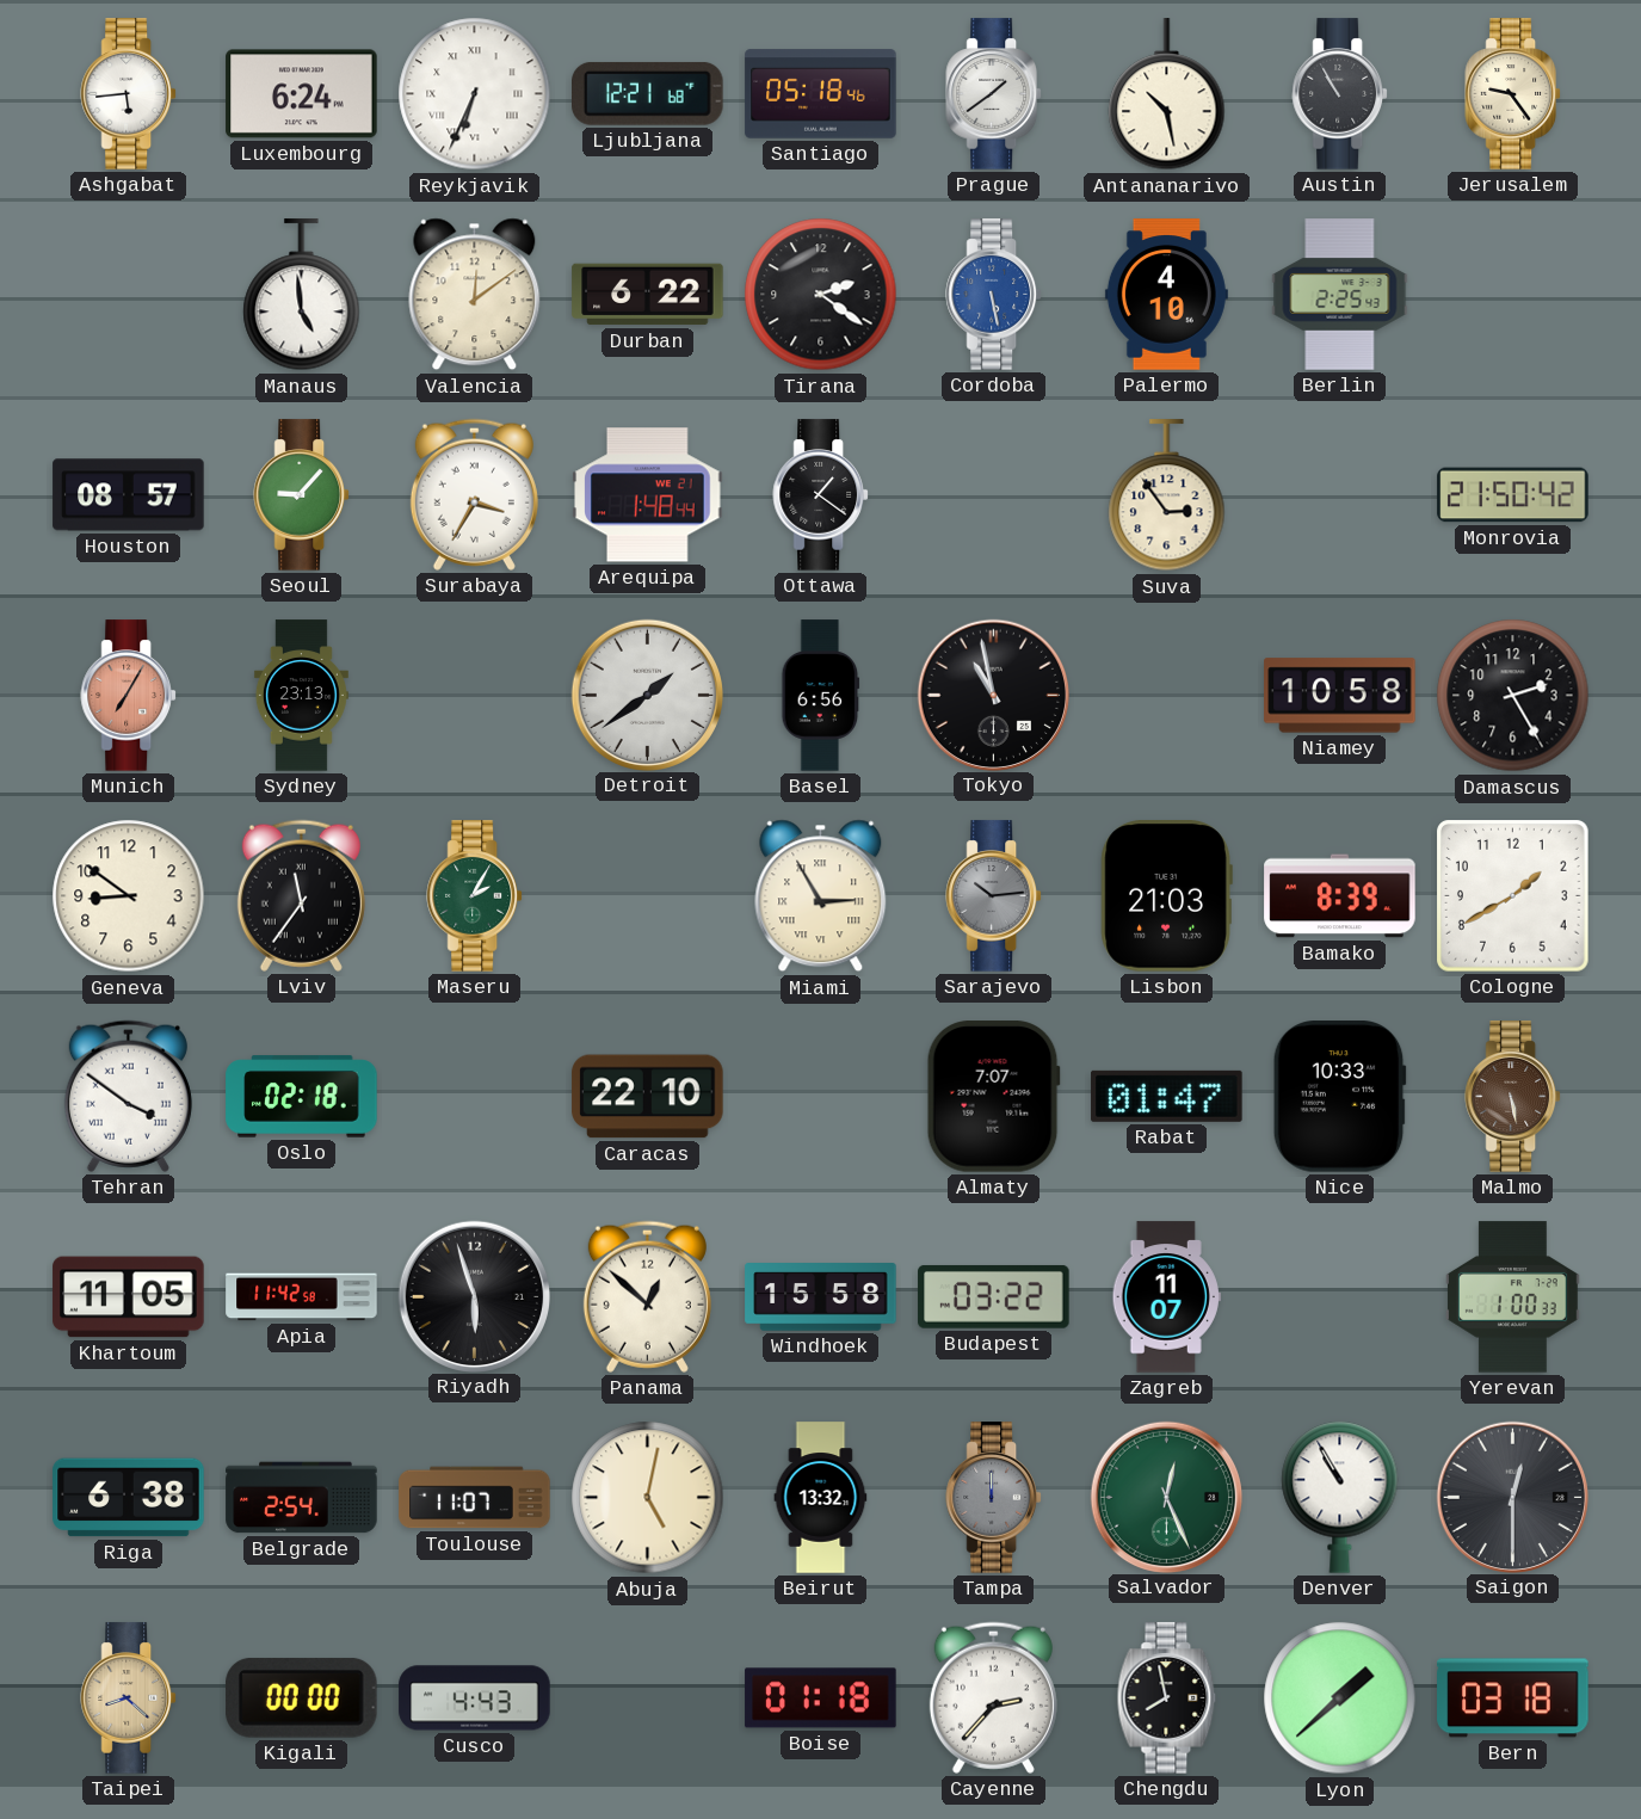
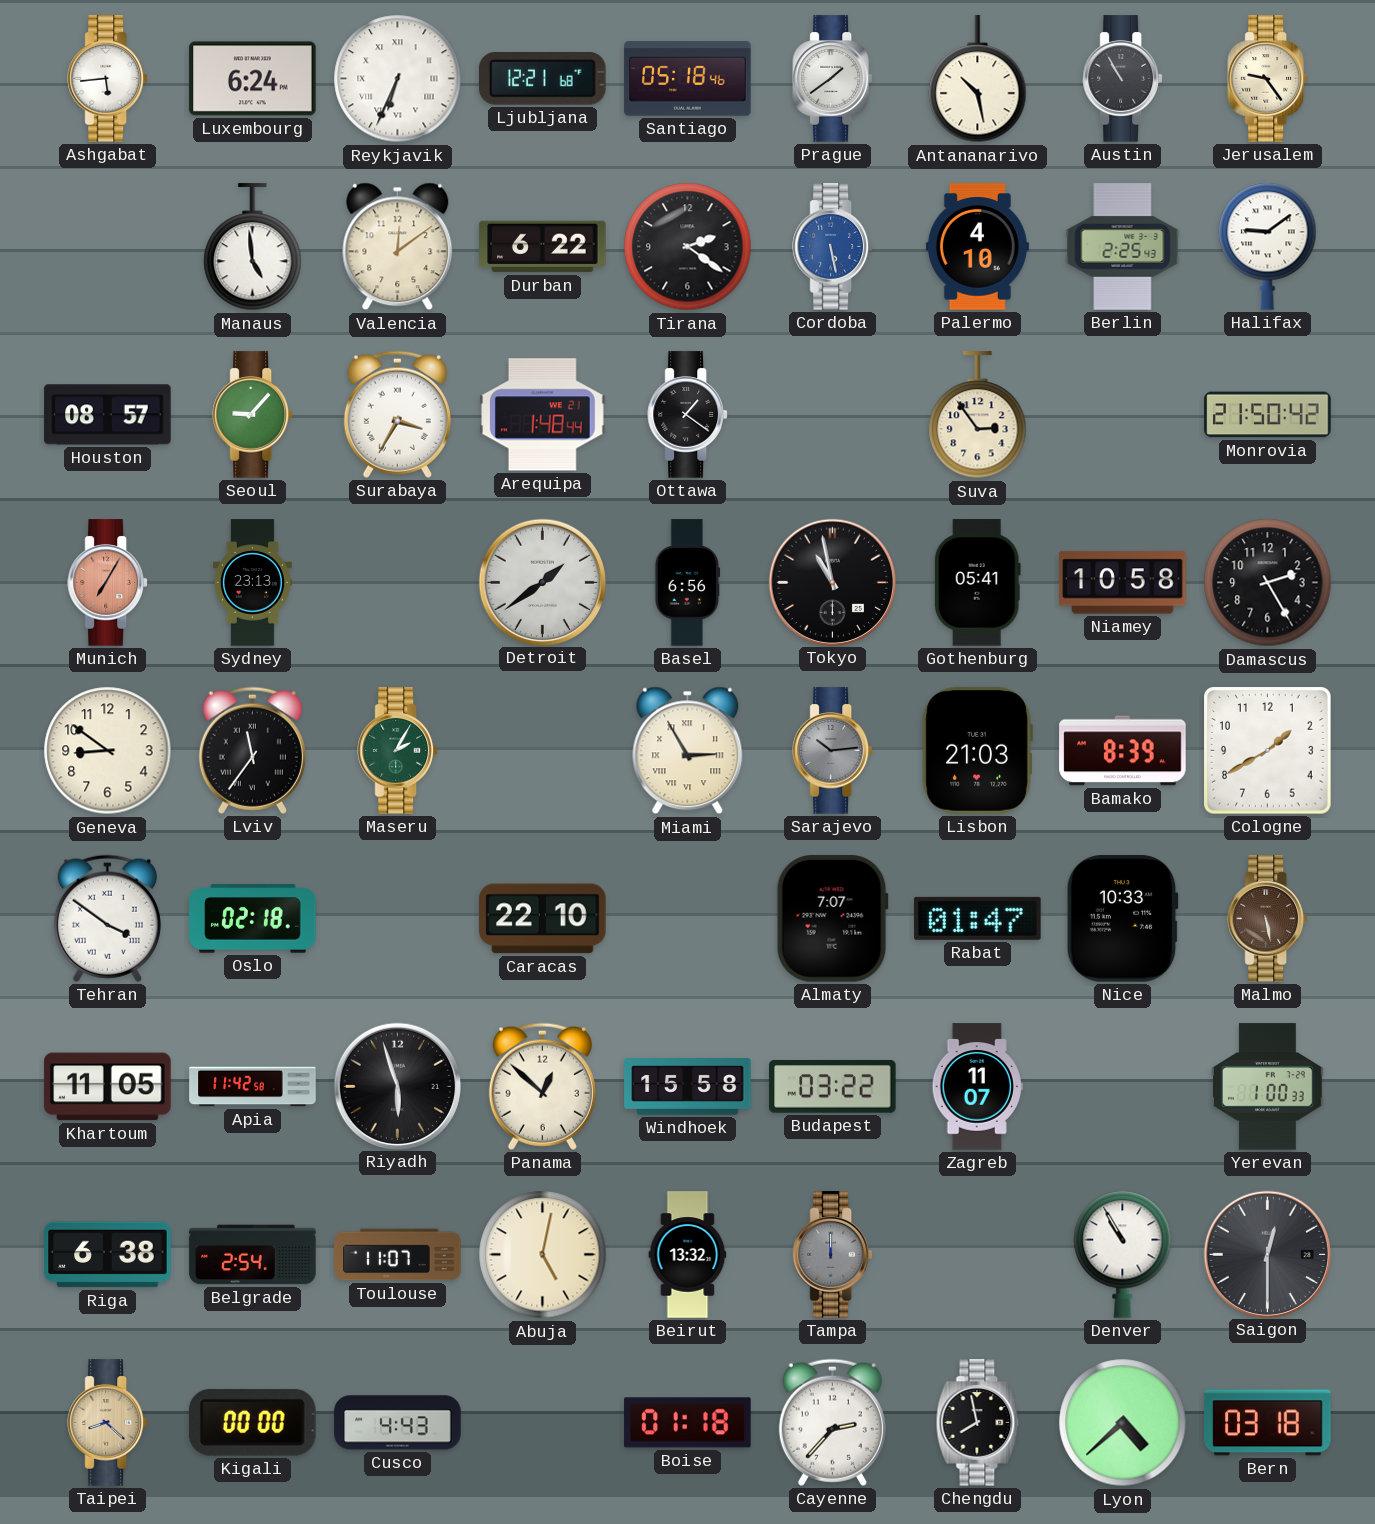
Halifax: none -> 9:09 (1268, 246)
Gothenburg: none -> 05:41 (977, 583)
Salvador: 12:26 -> none (1166, 1497)
Lyon: 1:38 -> 4:38 (1123, 1423)
